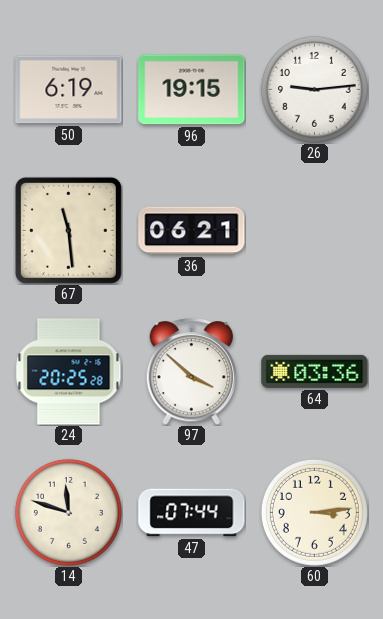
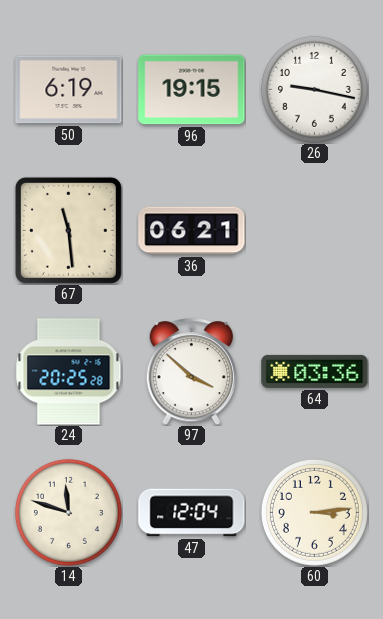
26: 9:14 -> 9:17 (314, 89)
47: 07:44 -> 12:04 (192, 513)
